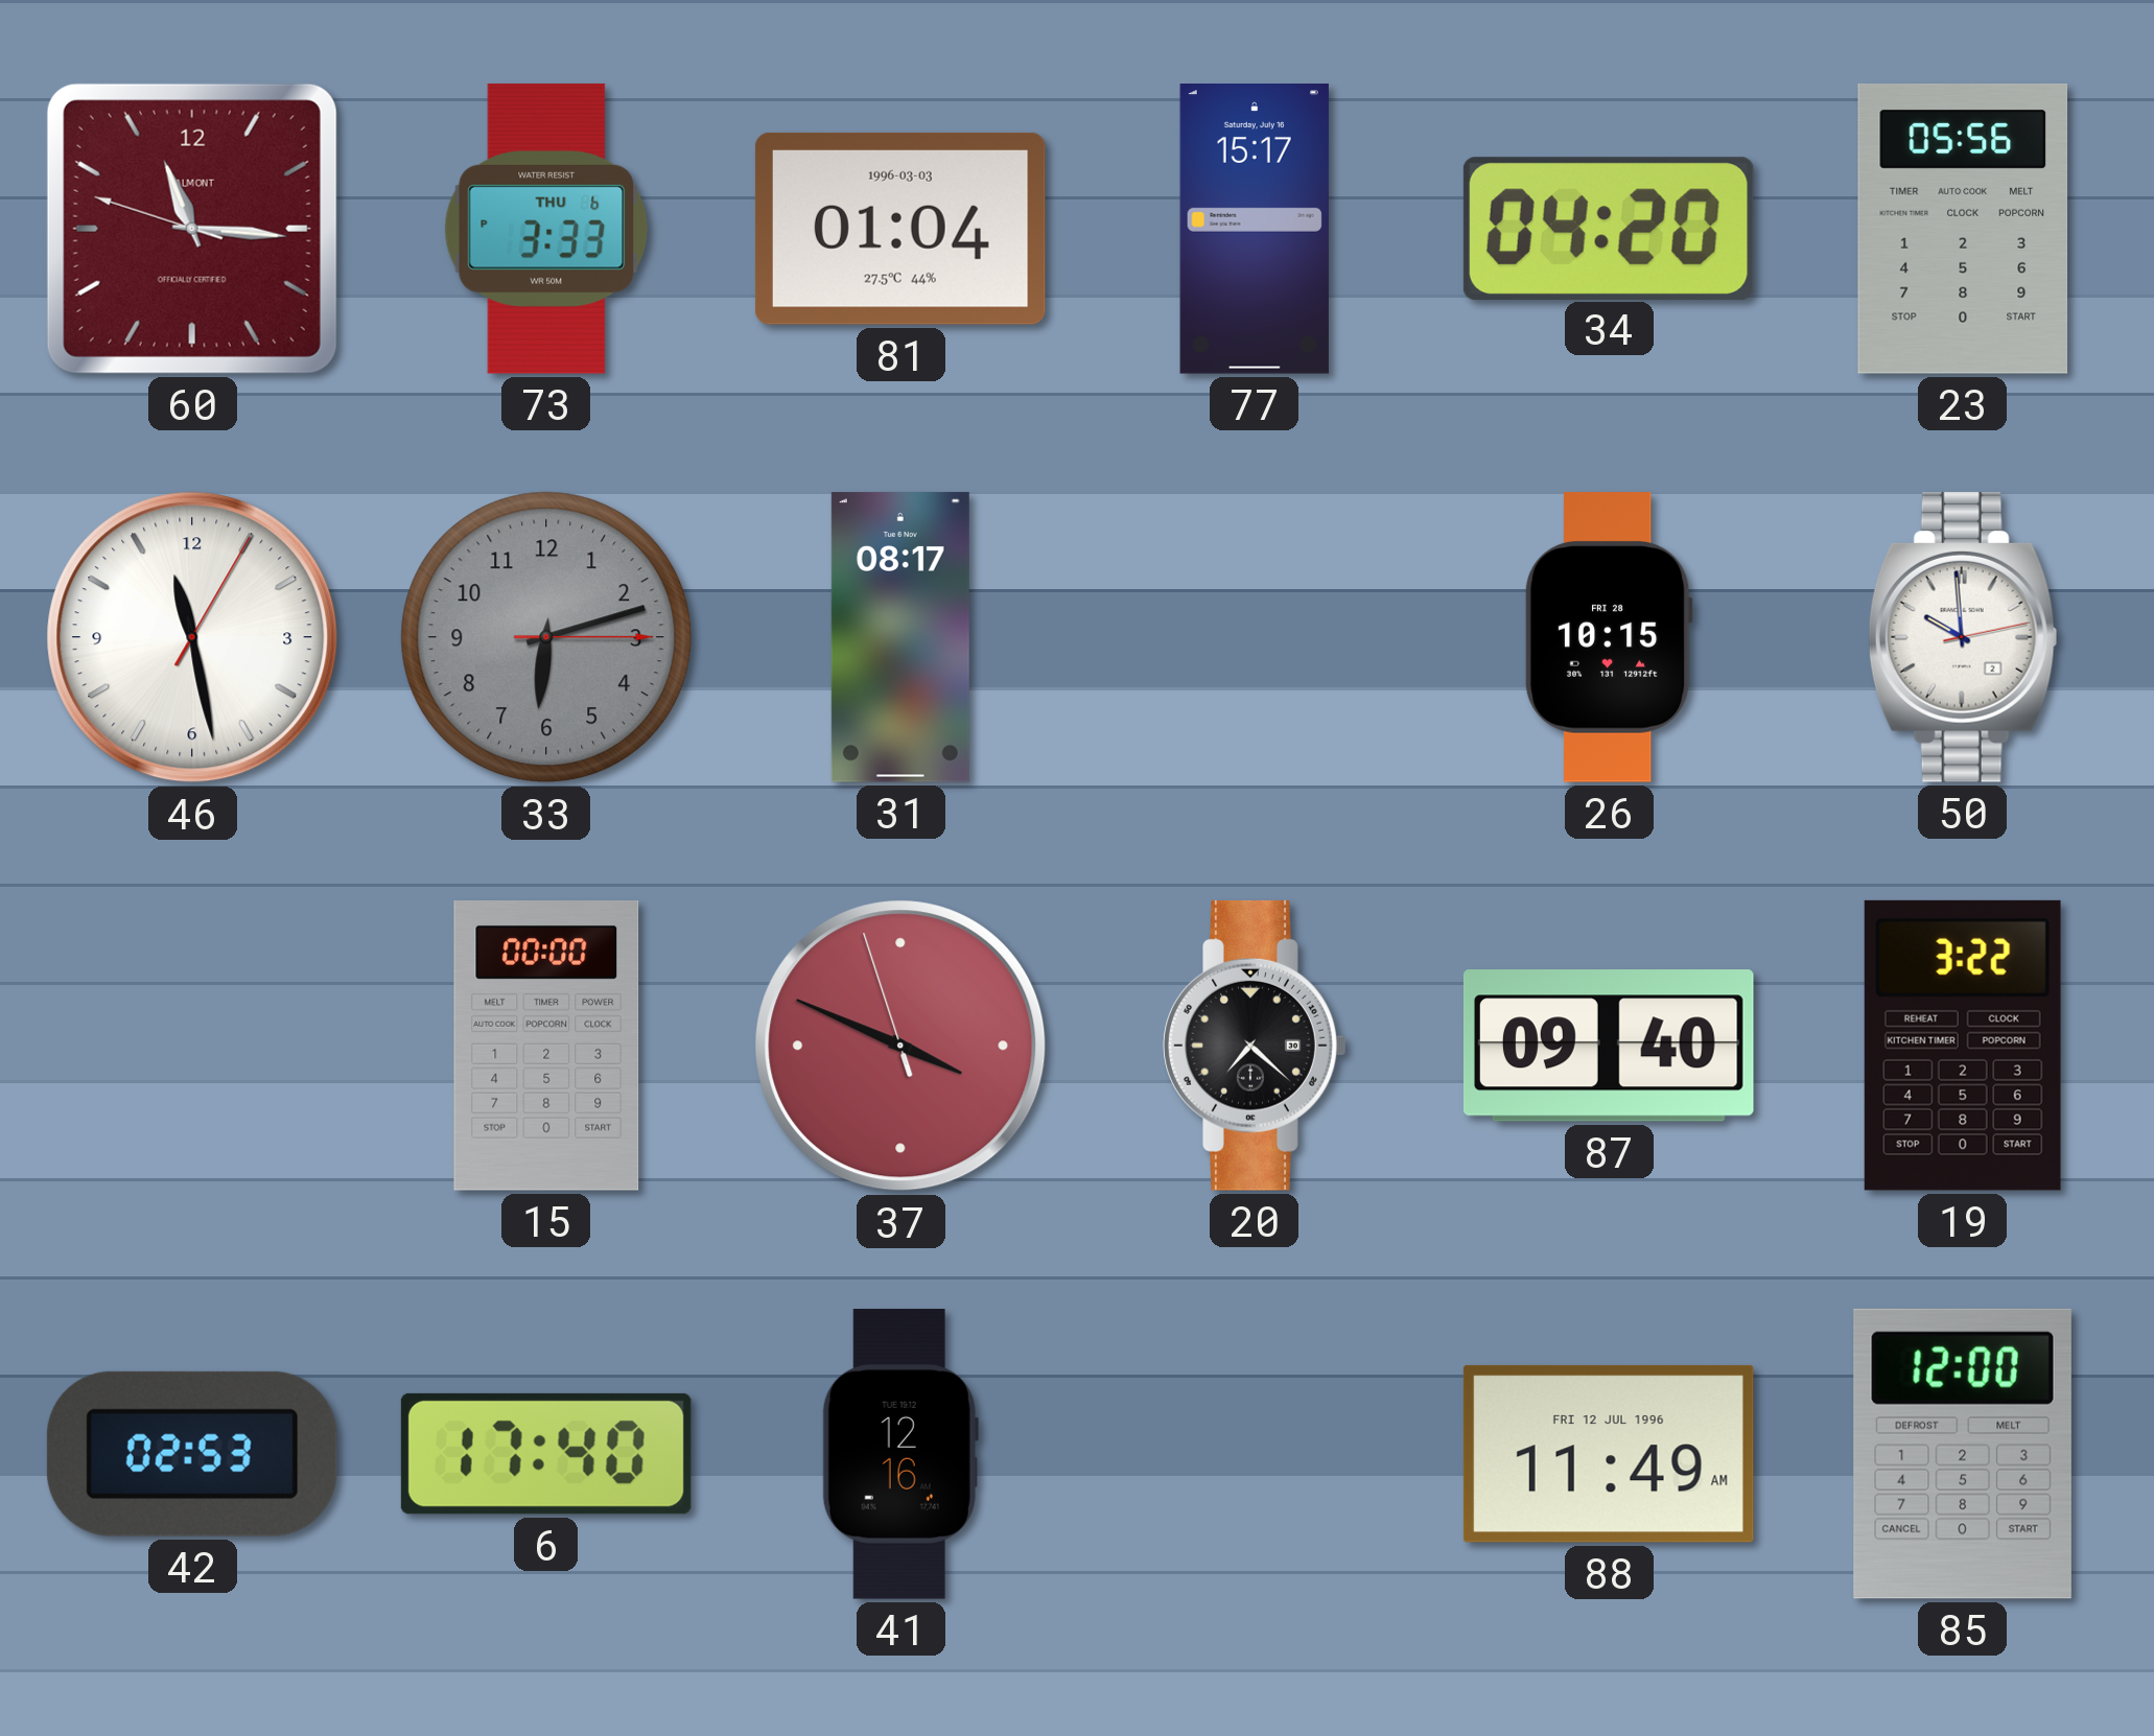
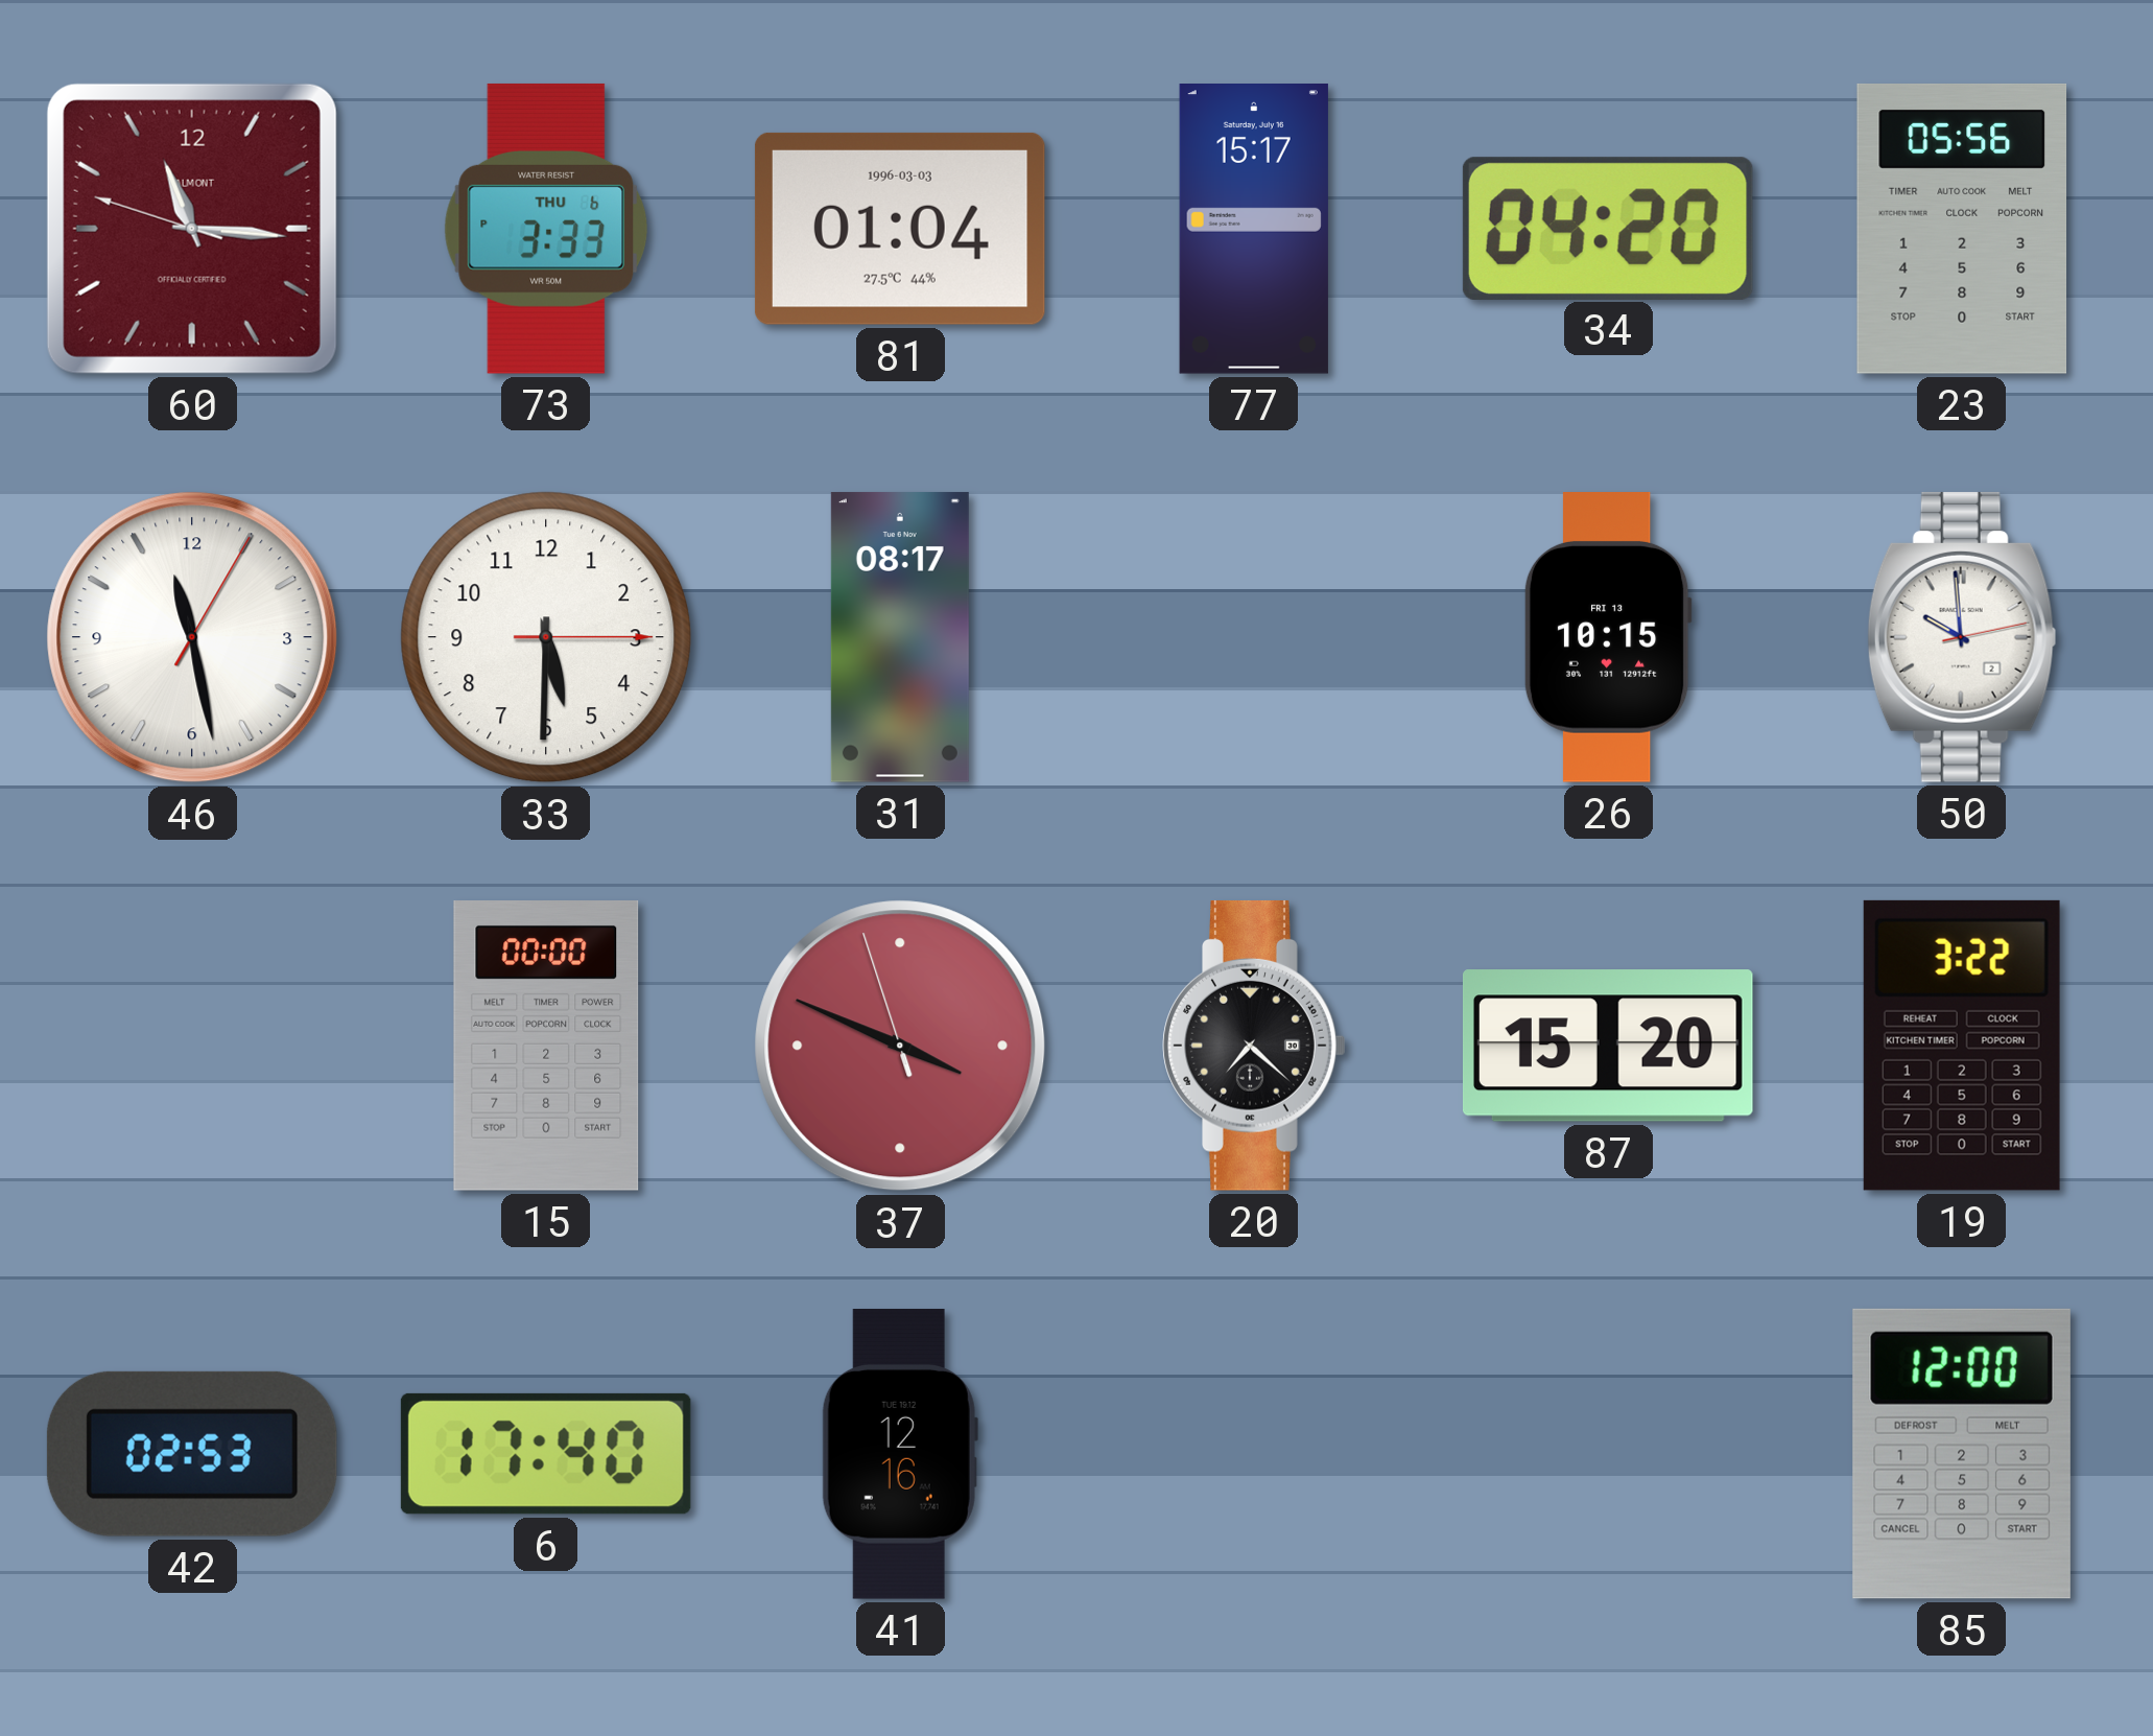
33: 6:12 -> 5:30 (546, 637)
33 dial: grey -> white (546, 637)
26 date: FRI 28 -> FRI 13 (1608, 638)
87: 09:40 -> 15:20 (1608, 1046)
88: 11:49 -> none (1609, 1454)
